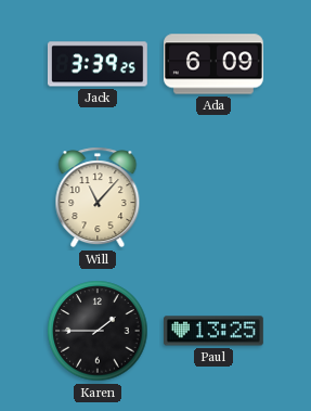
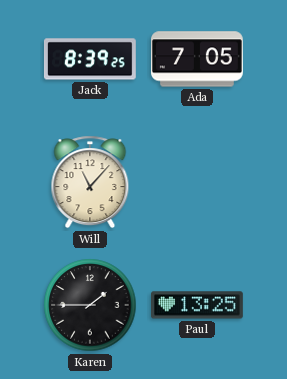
Jack: 3:39 -> 8:39 (90, 59)
Ada: 6:09 -> 7:05 (198, 59)
